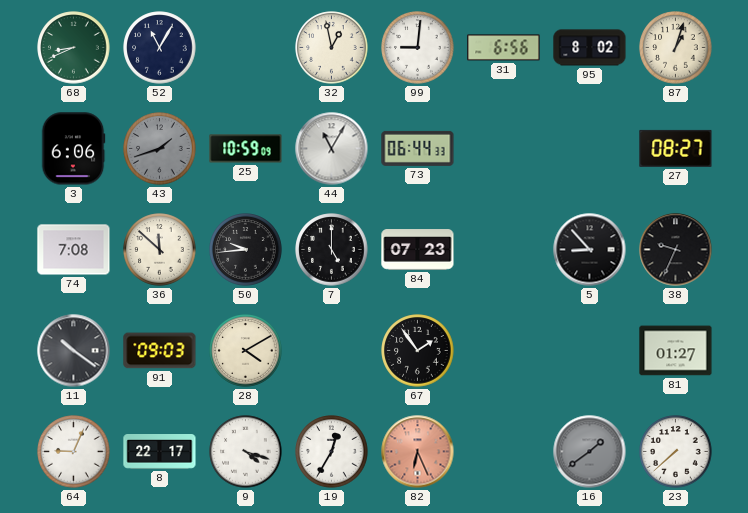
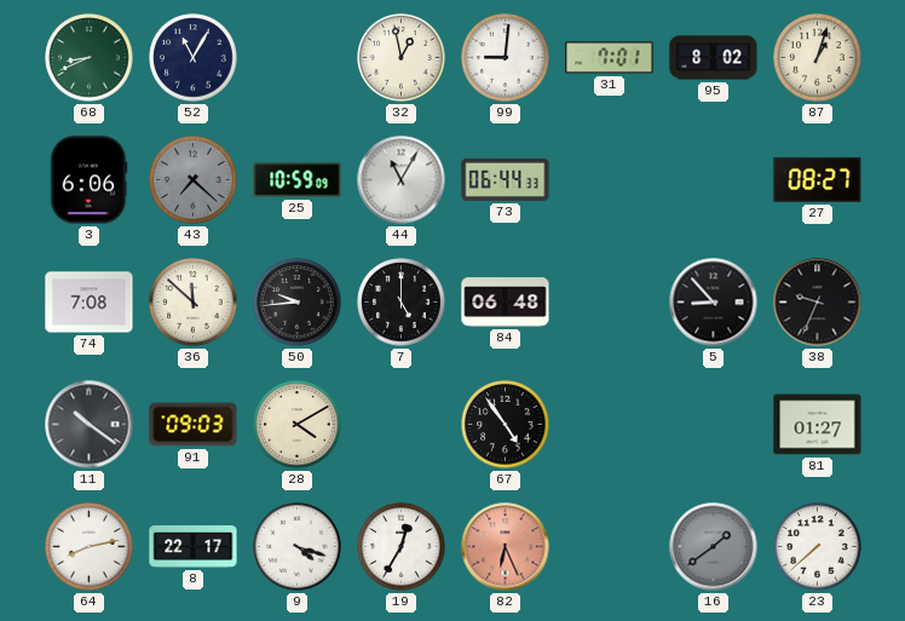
31: 6:56 -> 7:01 (610, 58)
43: 1:42 -> 7:22 (194, 180)
84: 07:23 -> 06:48 (506, 303)
67: 1:54 -> 4:54 (506, 425)
64: 9:04 -> 8:13 (90, 547)
